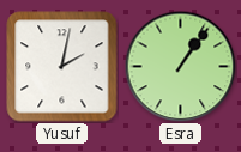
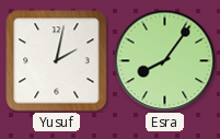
Esra: 1:06 -> 8:06 (164, 60)
